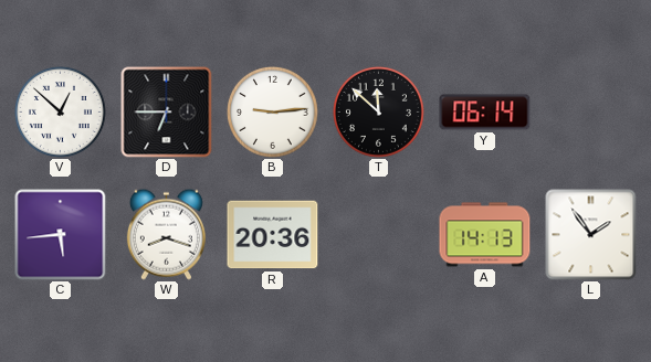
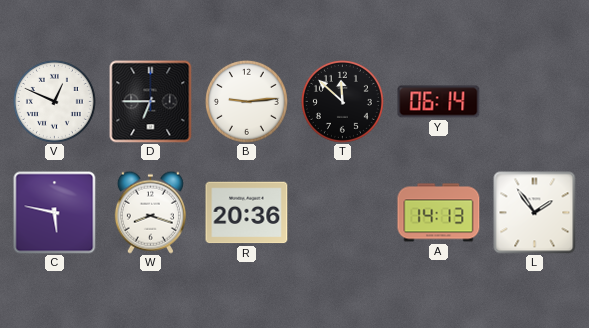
V: 12:52 -> 12:49 (54, 101)
C: 5:44 -> 5:47 (55, 213)
